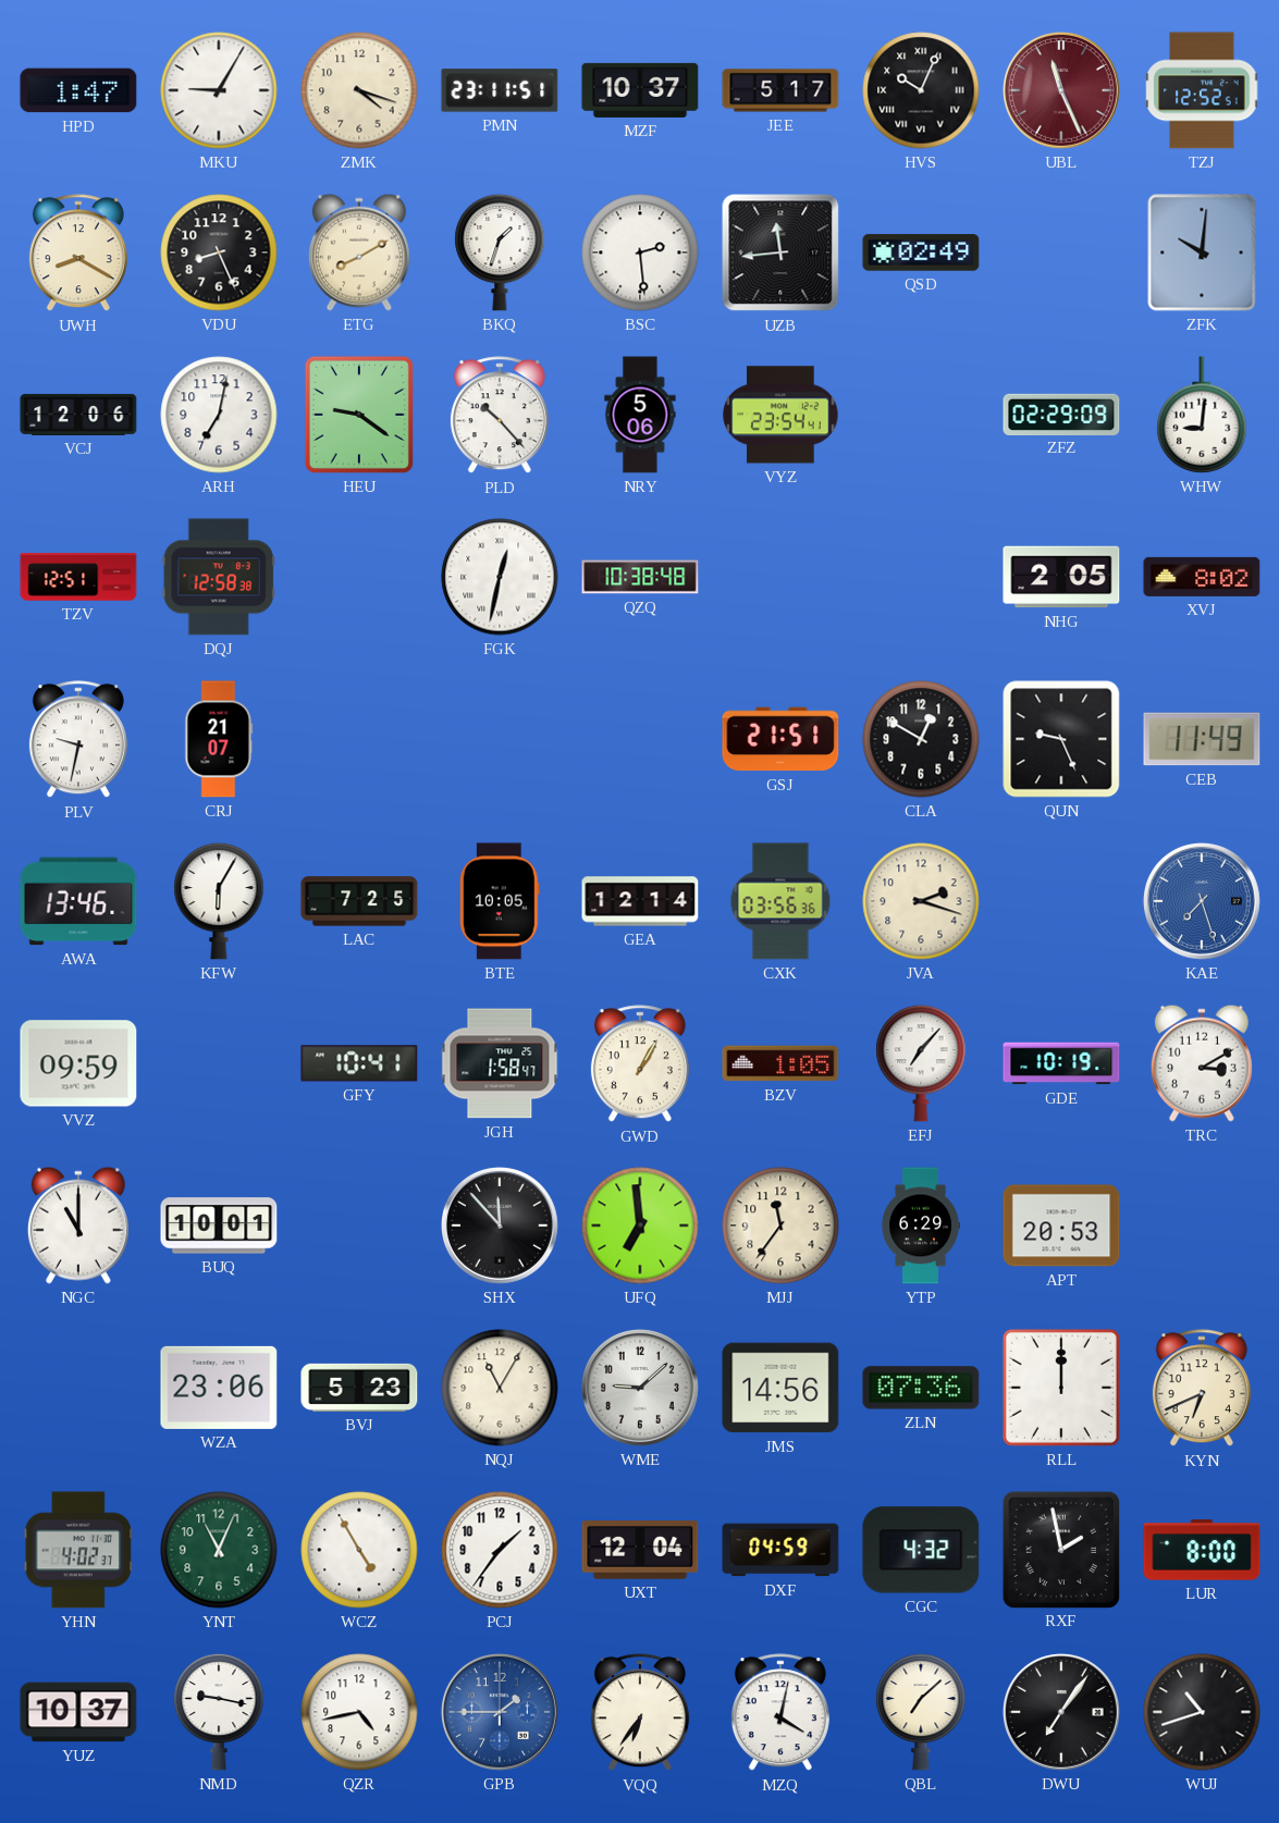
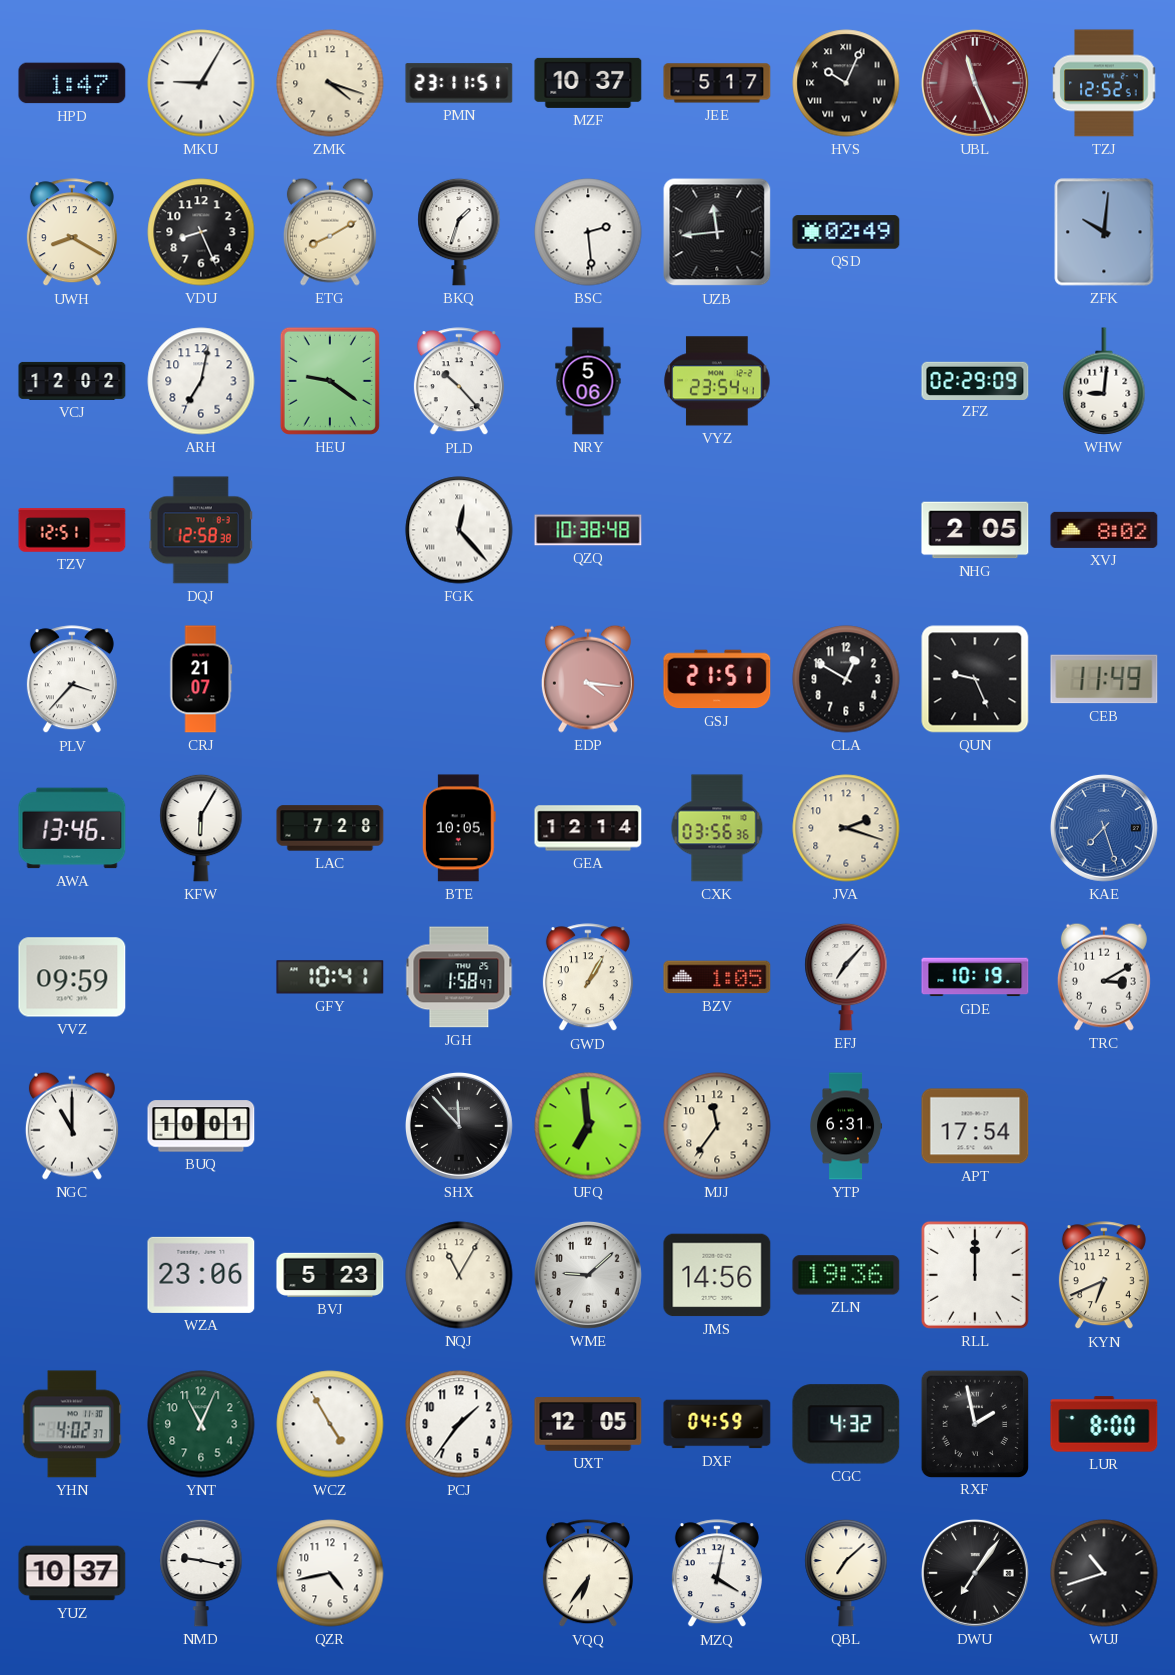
VCJ: 12:06 -> 12:02 (72, 381)
FGK: 12:32 -> 12:23 (459, 530)
PLV: 9:32 -> 3:37 (72, 680)
EDP: none -> 4:16 (588, 679)
LAC: 7:25 -> 7:28 (330, 828)
YTP: 6:29 -> 6:31 (846, 1126)
APT: 20:53 -> 17:54 (975, 1126)
ZLN: 07:36 -> 19:36 (846, 1275)
UXT: 12:04 -> 12:05 (588, 1424)
GPB: 1:45 -> none (500, 1712)
